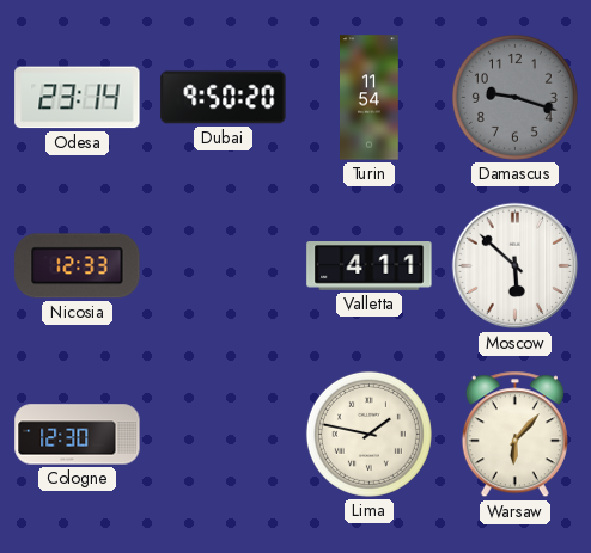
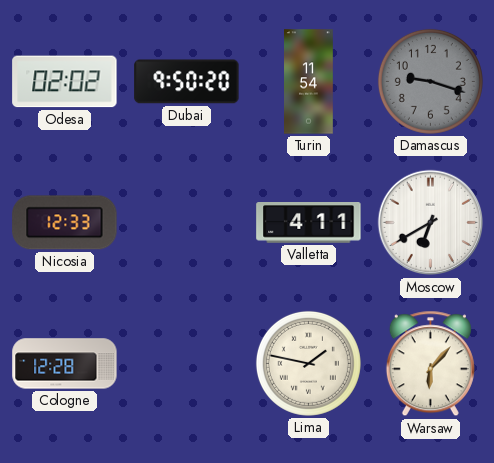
Odesa: 23:14 -> 02:02 (65, 82)
Moscow: 5:52 -> 6:40 (431, 223)
Cologne: 12:30 -> 12:28 (65, 364)
